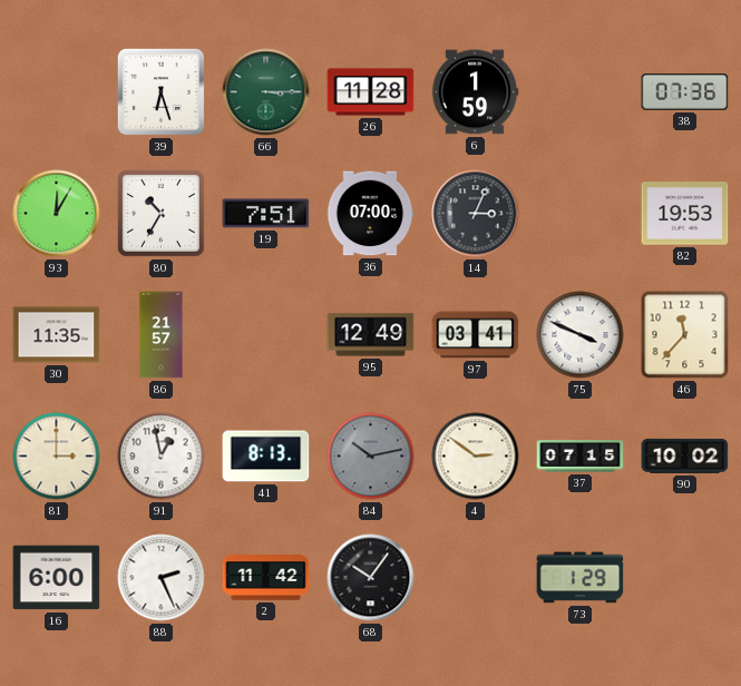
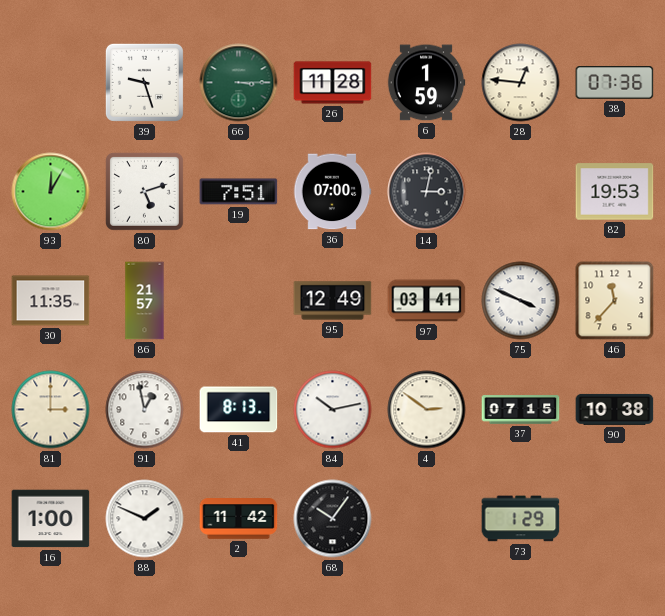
39: 6:27 -> 9:27 (144, 82)
28: none -> 12:46 (521, 83)
80: 10:35 -> 5:12 (144, 191)
14: 3:04 -> 3:02 (427, 192)
84 dial: grey -> white (333, 410)
90: 10:02 -> 10:38 (615, 409)
16: 6:00 -> 1:00 (51, 519)
88: 2:26 -> 1:49 (145, 519)
